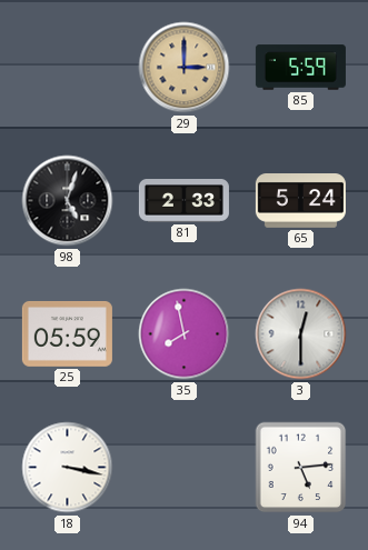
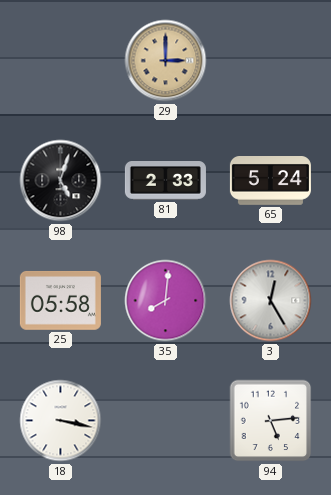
85: 5:59 -> none (300, 68)
25: 05:59 -> 05:58 (60, 300)
35: 7:58 -> 8:01 (166, 301)
3: 12:30 -> 12:25 (271, 301)
